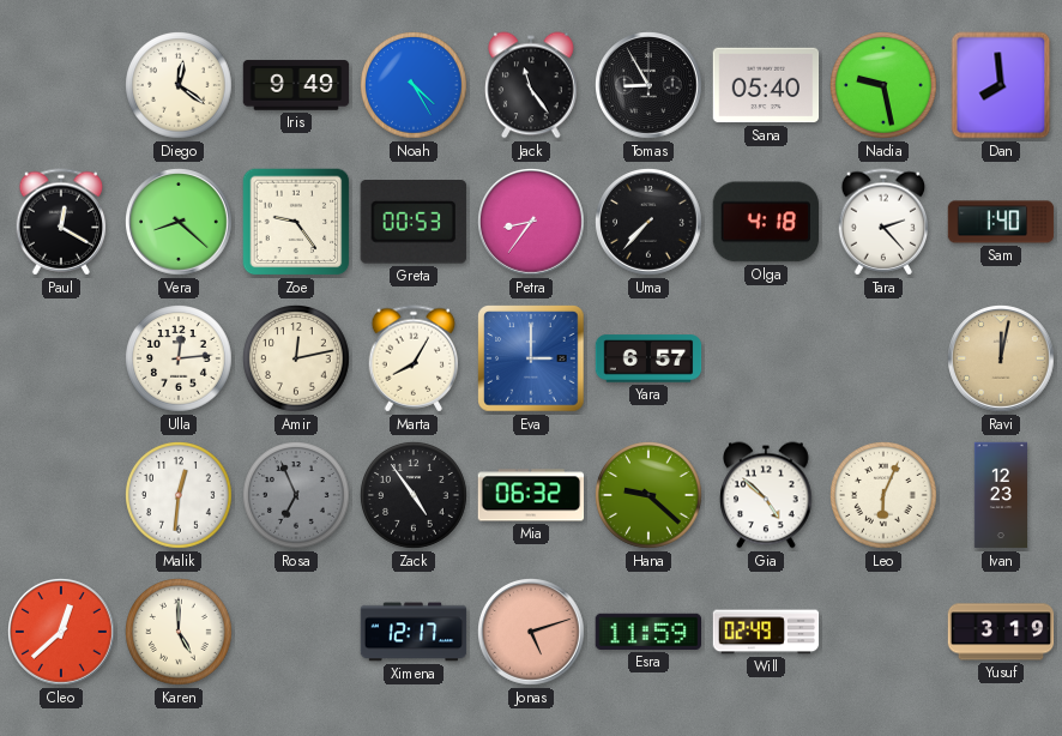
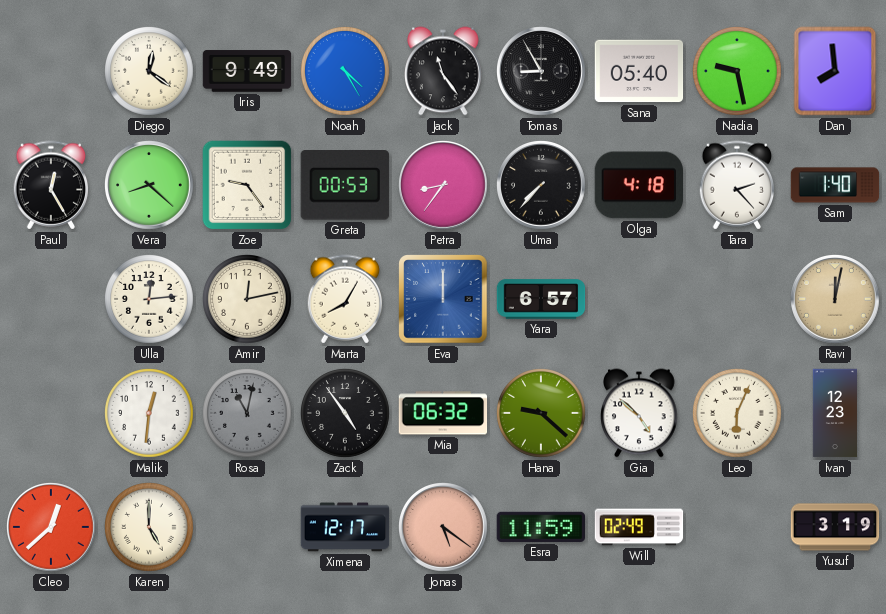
Paul: 12:20 -> 12:25 (51, 185)
Eva: 3:00 -> 12:00 (443, 299)
Rosa: 6:56 -> 11:02 (248, 414)
Jonas: 5:12 -> 5:21 (443, 527)
